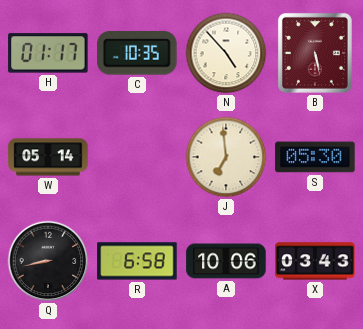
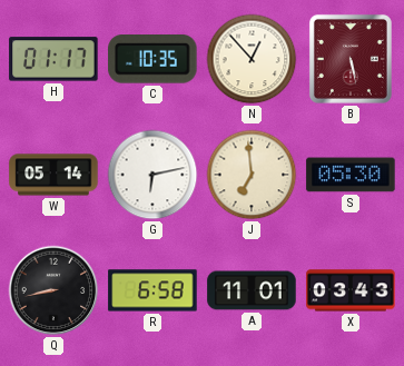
N: 4:53 -> 12:53 (252, 59)
G: none -> 6:13 (152, 175)
A: 10:06 -> 11:01 (252, 290)
